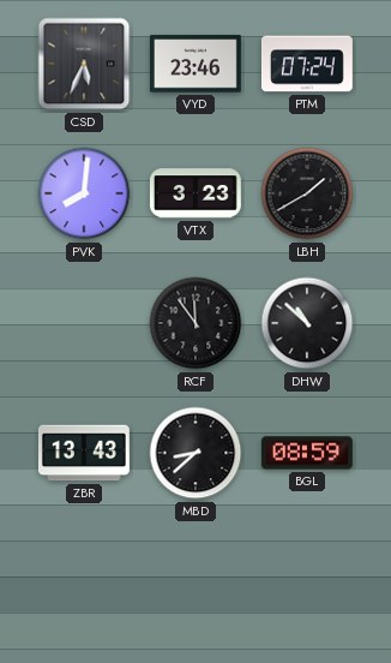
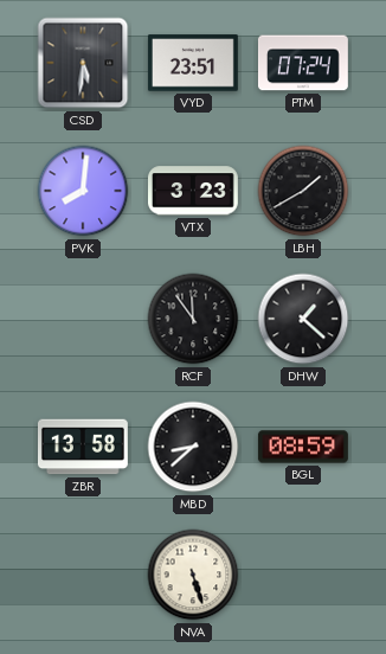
CSD: 5:34 -> 5:31 (83, 63)
VYD: 23:46 -> 23:51 (193, 63)
DHW: 10:52 -> 1:22 (303, 319)
ZBR: 13:43 -> 13:58 (83, 447)
NVA: none -> 5:27 (193, 575)
